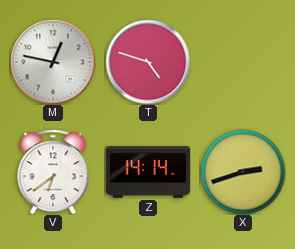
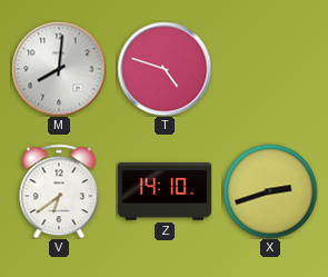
M: 12:47 -> 8:01 (59, 69)
Z: 14:14 -> 14:10 (165, 191)
